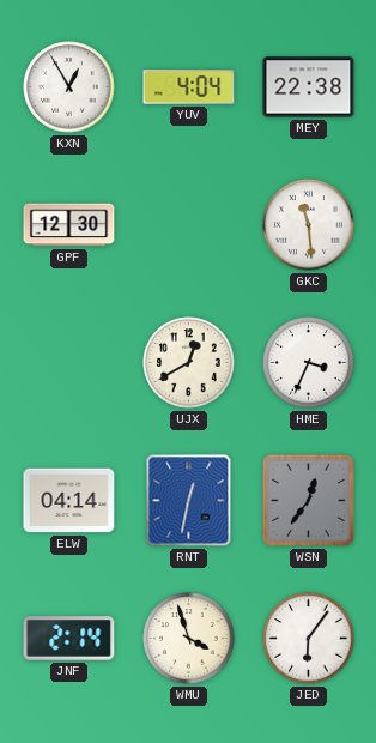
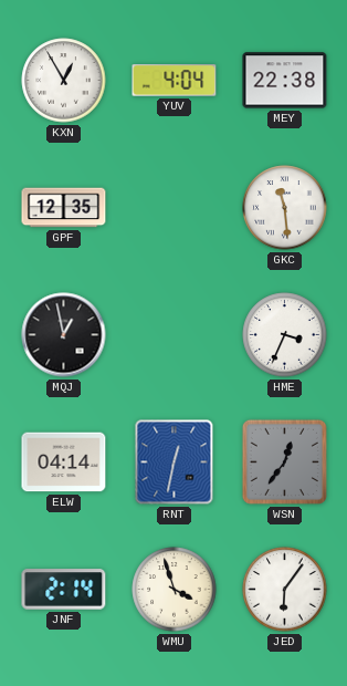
GPF: 12:30 -> 12:35 (64, 208)
MQJ: none -> 12:58 (64, 335)
UJX: 12:40 -> none (189, 363)
